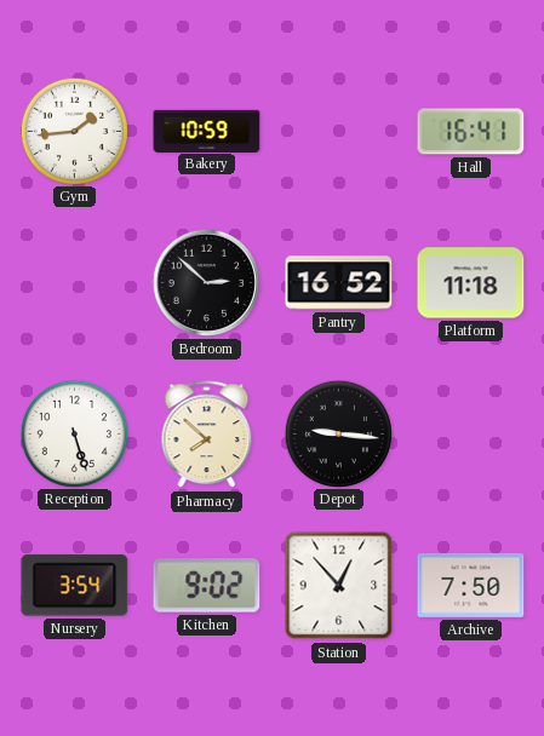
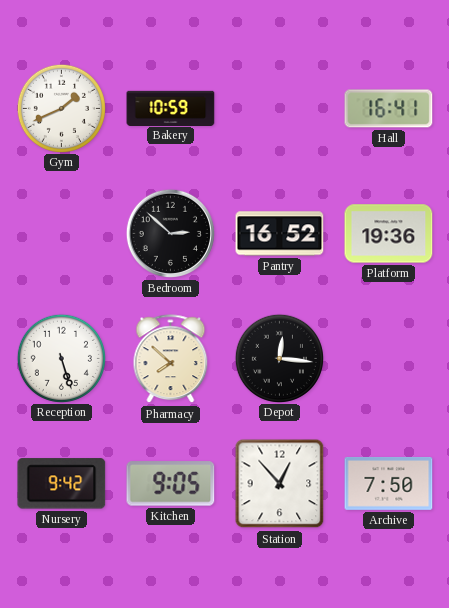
Gym: 1:44 -> 1:41 (61, 108)
Platform: 11:18 -> 19:36 (389, 234)
Depot: 9:16 -> 12:16 (279, 358)
Nursery: 3:54 -> 9:42 (62, 484)
Kitchen: 9:02 -> 9:05 (171, 484)
